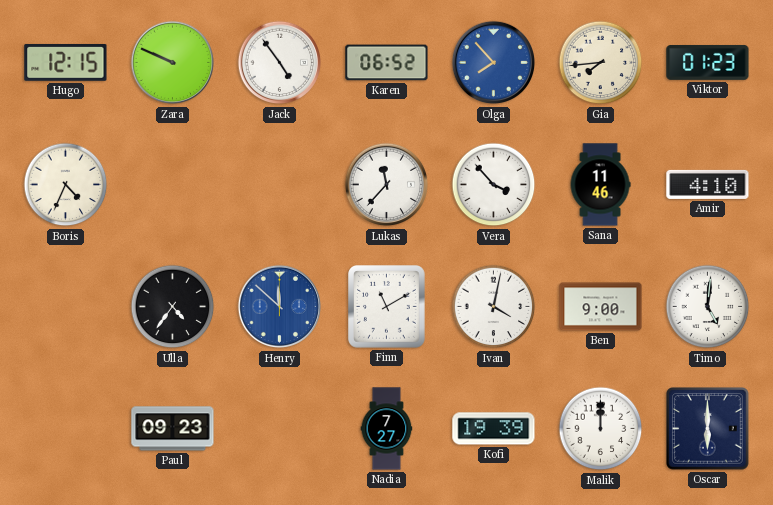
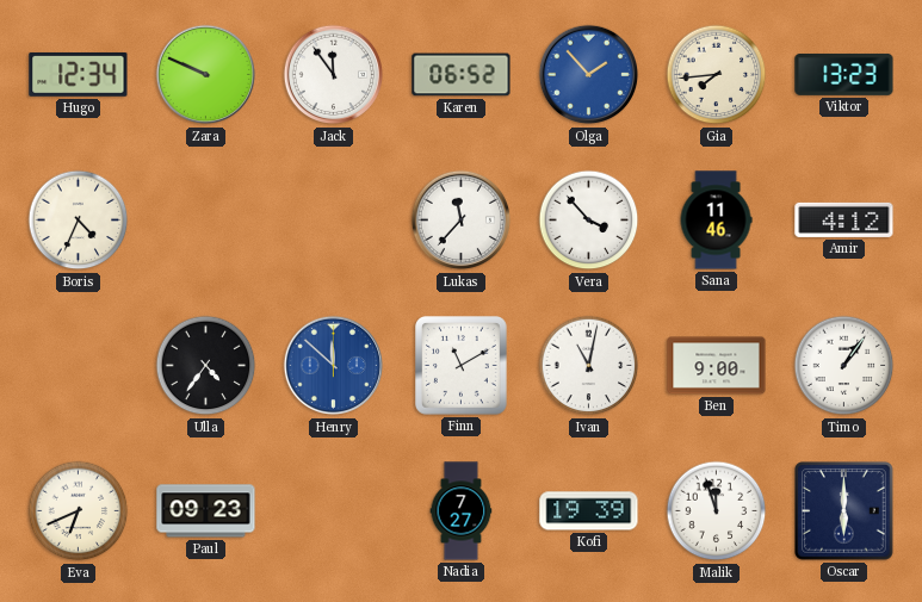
Hugo: 12:15 -> 12:34 (79, 74)
Jack: 4:54 -> 11:54 (334, 75)
Olga: 7:53 -> 1:53 (589, 75)
Viktor: 01:23 -> 13:23 (844, 74)
Amir: 4:10 -> 4:12 (844, 219)
Ivan: 4:02 -> 11:02 (589, 366)
Timo: 5:01 -> 1:06 (844, 366)
Eva: none -> 6:41 (79, 511)
Malik: 12:00 -> 11:57 (717, 511)
